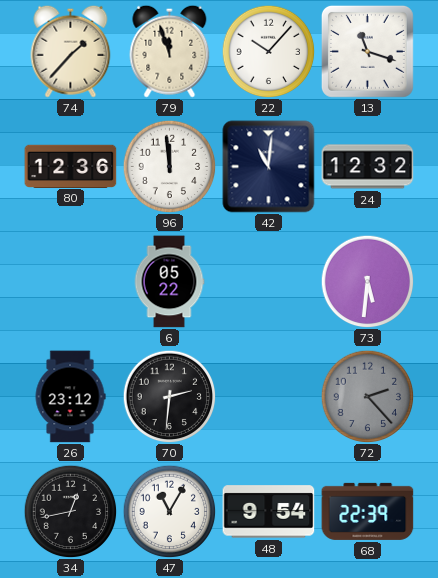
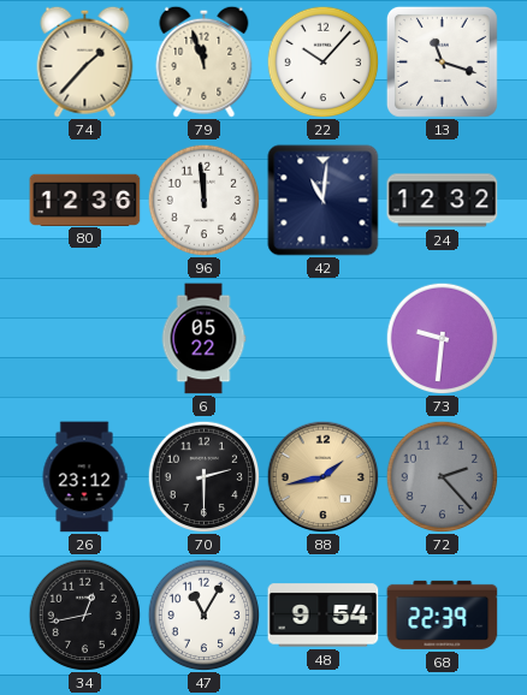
73: 5:31 -> 9:31 (442, 338)
70: 2:31 -> 2:30 (203, 476)
88: none -> 1:43 (322, 476)
